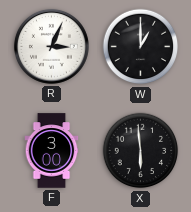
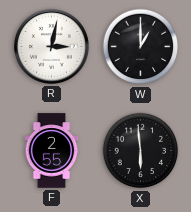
R: 3:04 -> 3:02 (51, 46)
F: 3:00 -> 2:55 (52, 151)
